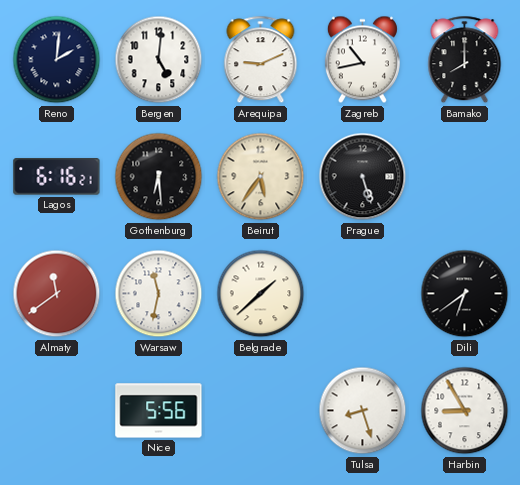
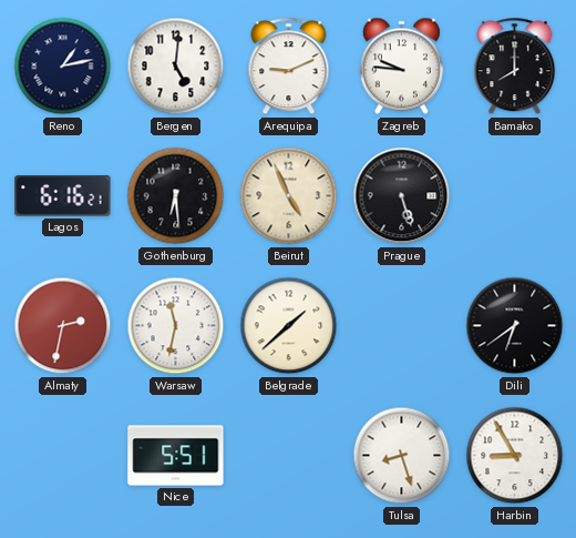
Reno: 2:01 -> 1:13 (63, 67)
Zagreb: 10:43 -> 9:46 (401, 67)
Beirut: 5:36 -> 4:56 (289, 196)
Almaty: 11:39 -> 2:32 (63, 326)
Nice: 5:56 -> 5:51 (176, 456)
